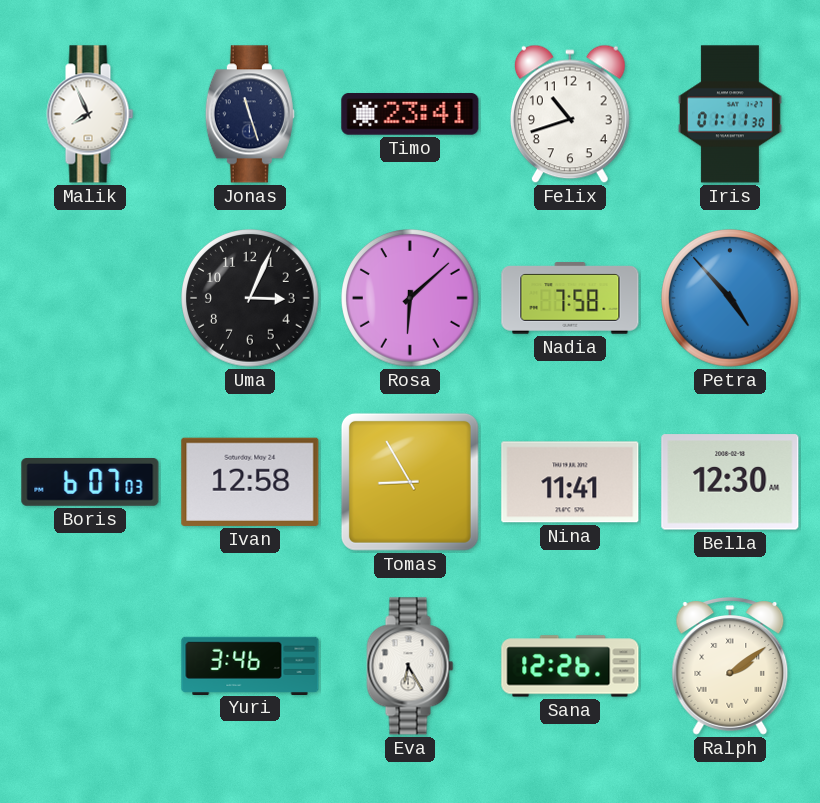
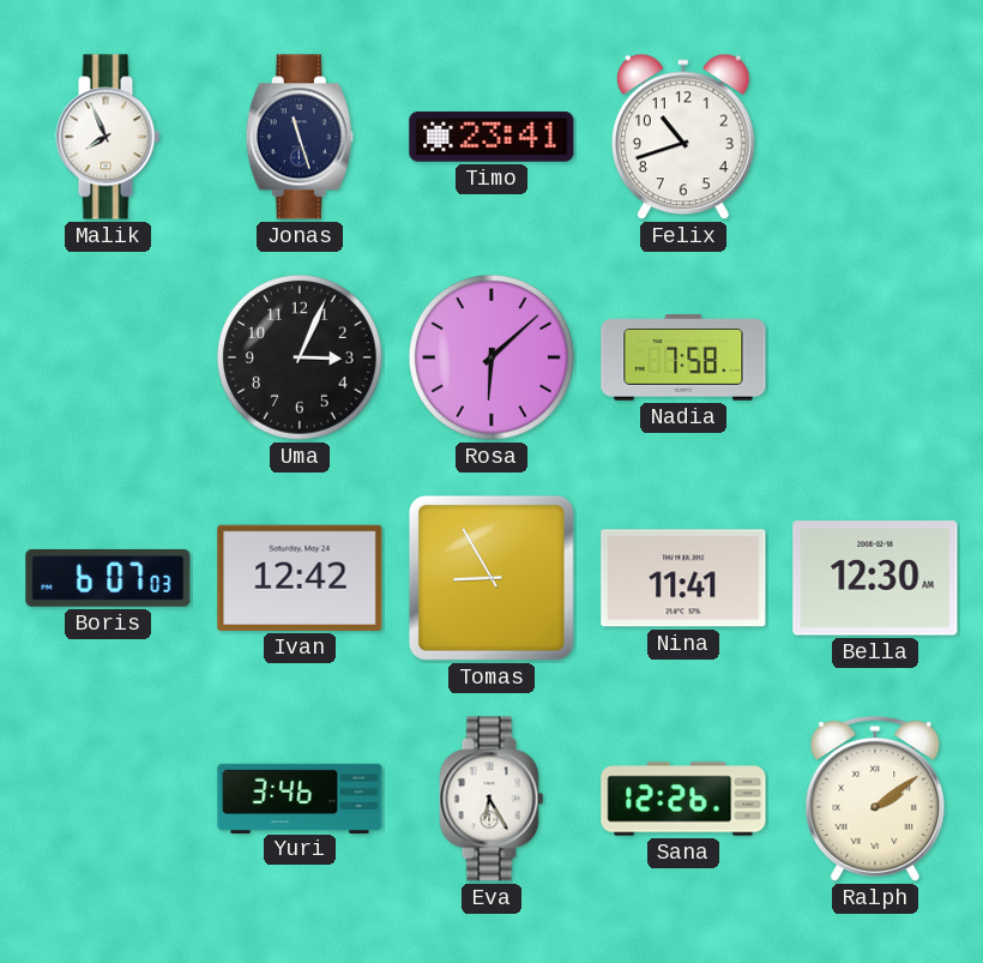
Iris: 01:11 -> none (730, 114)
Petra: 4:53 -> none (731, 299)
Ivan: 12:58 -> 12:42 (300, 578)
